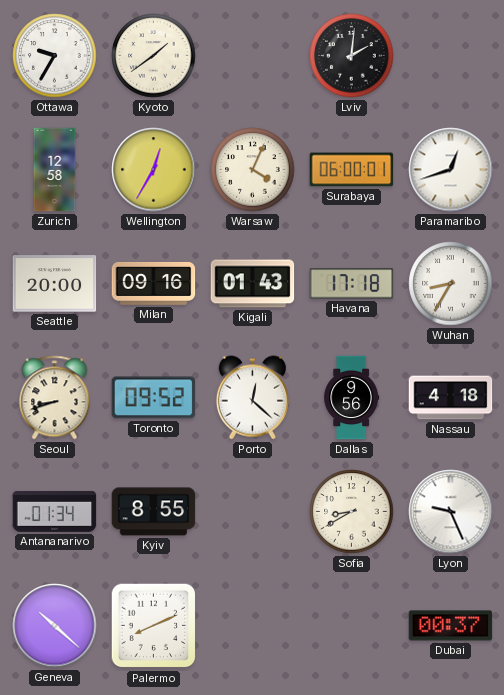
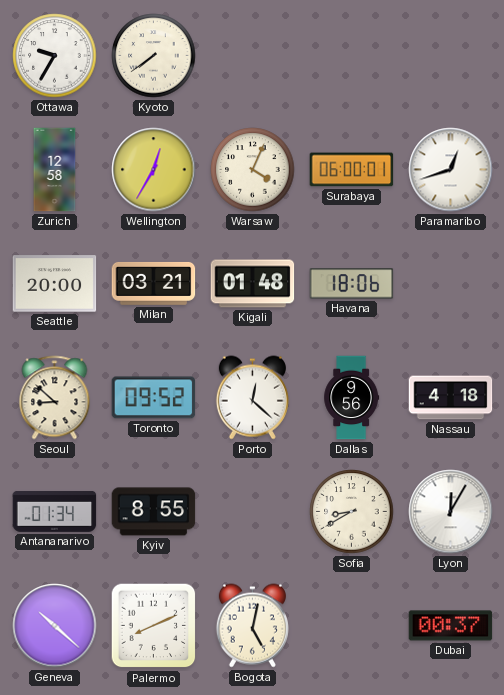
Kyoto: 1:39 -> 7:39 (154, 56)
Lviv: 2:01 -> none (352, 56)
Milan: 09:16 -> 03:21 (154, 283)
Kigali: 01:43 -> 01:48 (253, 284)
Havana: 17:18 -> 18:06 (352, 284)
Wuhan: 8:35 -> none (451, 284)
Seoul: 8:42 -> 8:52 (55, 398)
Lyon: 9:26 -> 12:05 (451, 512)
Bogota: none -> 5:02 (252, 626)
